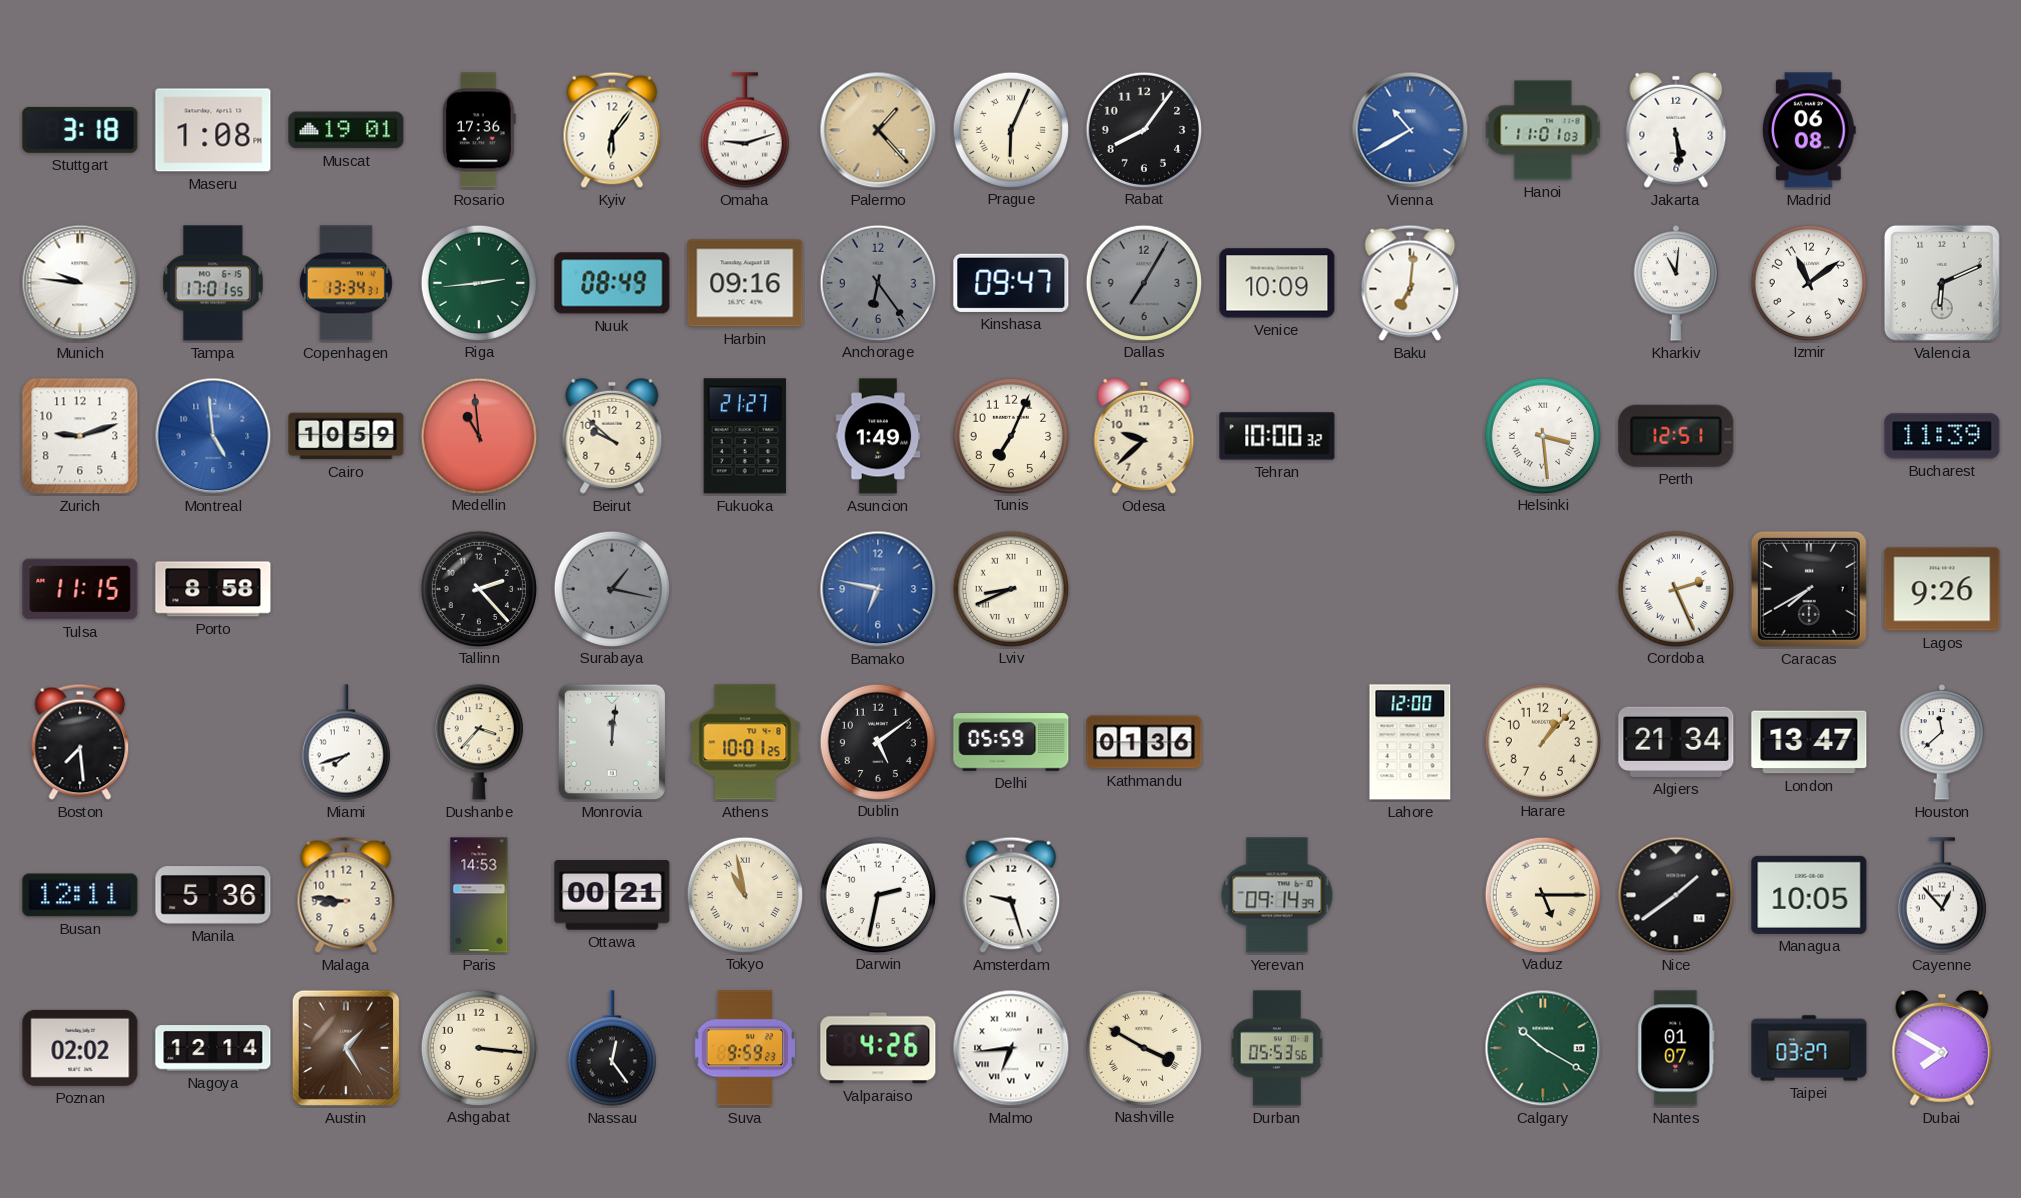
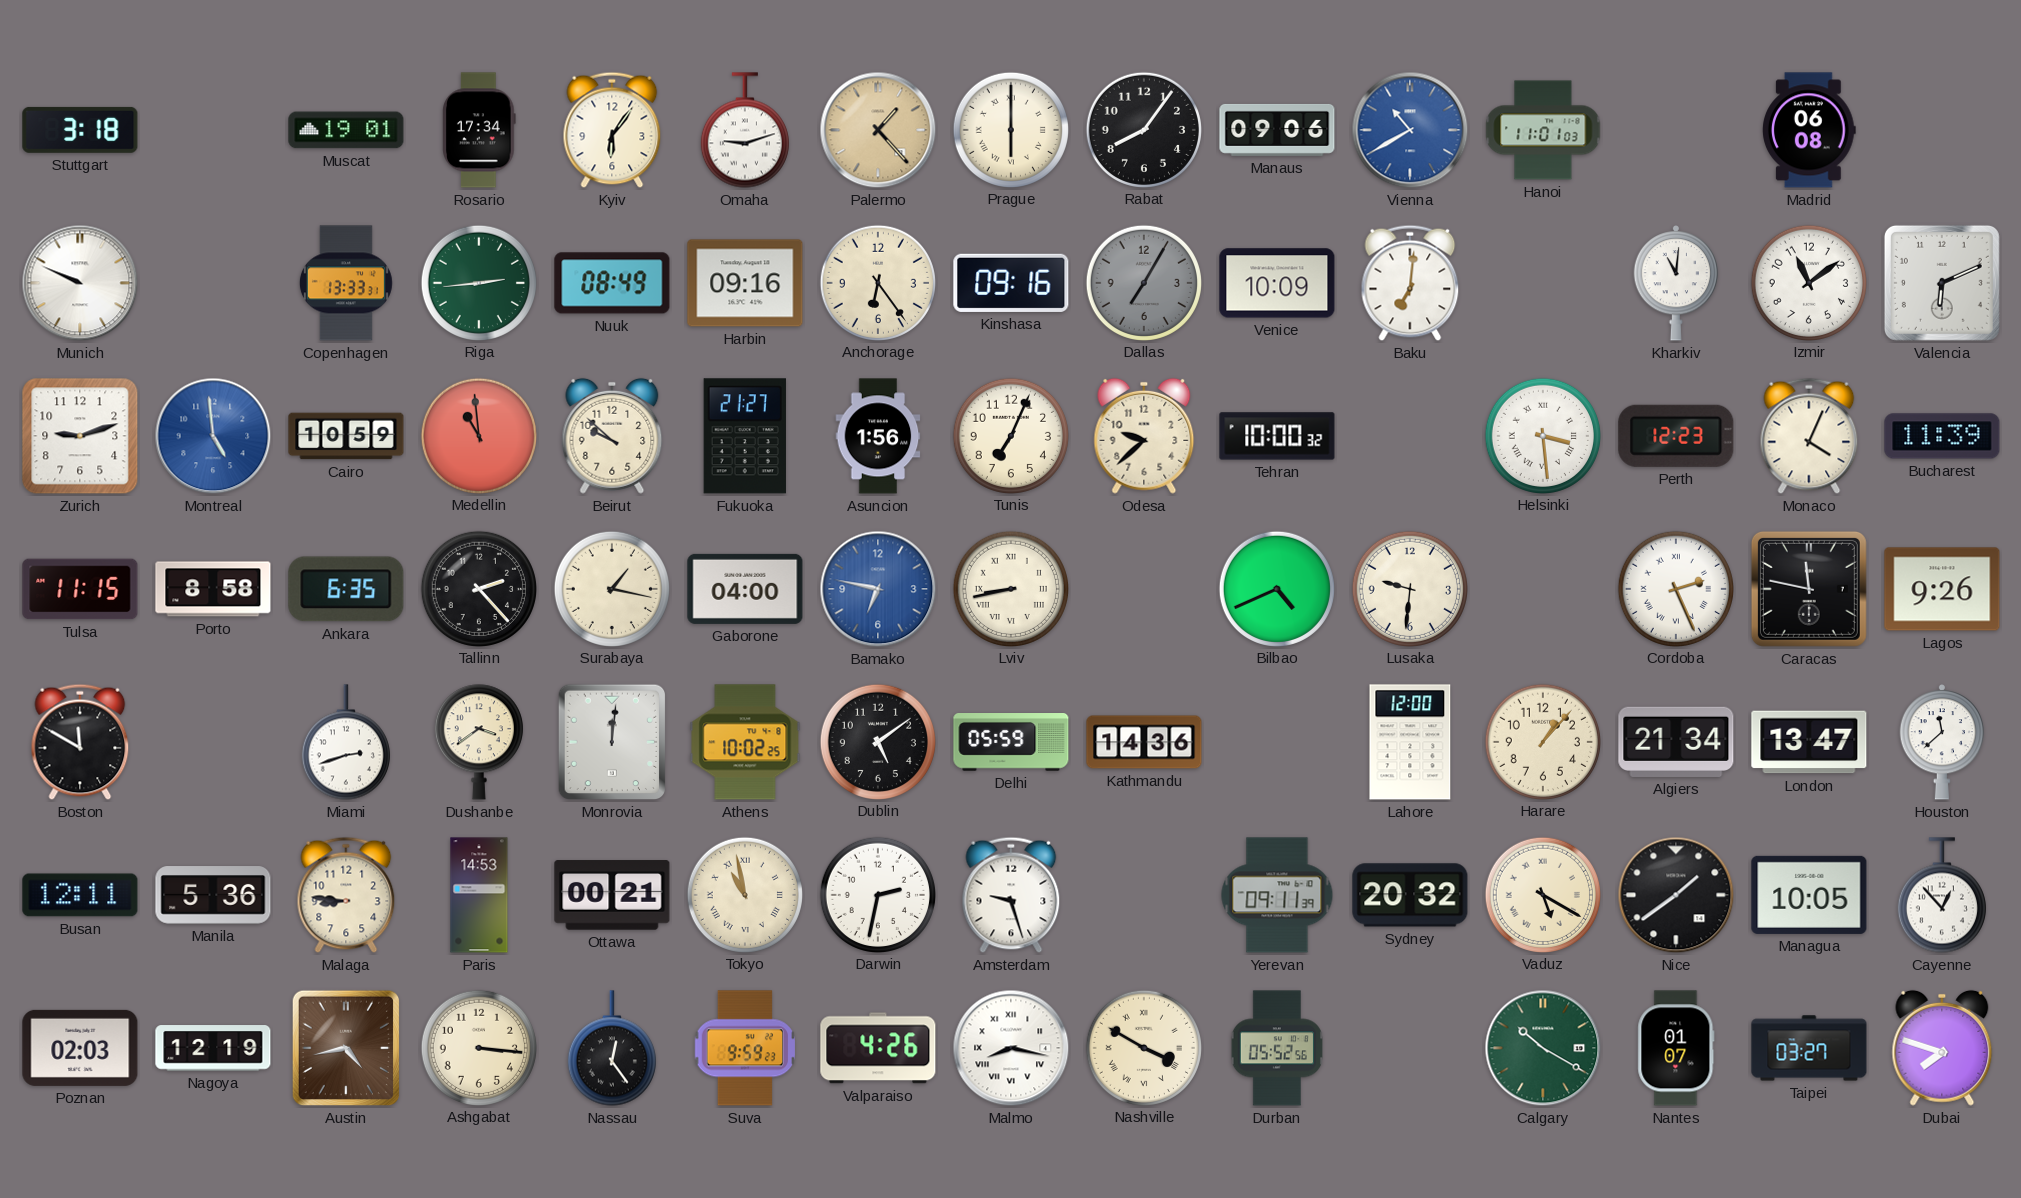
Maseru: 1:08 -> none (213, 130)
Rosario: 17:36 -> 17:34 (479, 130)
Prague: 6:04 -> 6:00 (1010, 129)
Manaus: none -> 09:06 (1277, 130)
Jakarta: 5:29 -> none (1676, 130)
Munich: 9:46 -> 9:49 (80, 283)
Tampa: 17:01 -> none (214, 283)
Copenhagen: 13:34 -> 13:33 (346, 283)
Anchorage dial: grey -> cream (877, 282)
Kinshasa: 09:47 -> 09:16 (1011, 283)
Asuncion: 1:49 -> 1:56 (878, 436)
Perth: 12:51 -> 12:23 (1676, 436)
Monaco: none -> 4:04 (1809, 436)
Ankara: none -> 6:35 (346, 589)
Surabaya dial: grey -> cream (611, 588)
Gaborone: none -> 04:00 (745, 589)
Lviv: 8:41 -> 8:43 (1010, 588)
Bilbao: none -> 4:41 (1276, 588)
Lusaka: none -> 9:31 (1409, 588)
Caracas: 7:40 -> 11:47 (1809, 589)
Boston: 7:29 -> 11:50 (80, 742)
Miami: 7:42 -> 2:42 (346, 742)
Dushanbe: 3:37 -> 3:39 (479, 742)
Athens: 10:01 -> 10:02 (745, 742)
Kathmandu: 01:36 -> 14:36 (1144, 742)
Yerevan: 09:14 -> 09:11 (1277, 895)
Sydney: none -> 20:32 (1410, 895)
Vaduz: 5:15 -> 5:20 (1542, 894)
Poznan: 02:02 -> 02:03 (80, 1048)
Nagoya: 12:14 -> 12:19 (213, 1048)
Austin: 1:25 -> 4:43 (345, 1048)
Malmo: 6:44 -> 8:17 (1011, 1048)
Durban: 05:53 -> 05:52 (1277, 1048)
Dubai: 7:50 -> 7:48 (1942, 1048)
